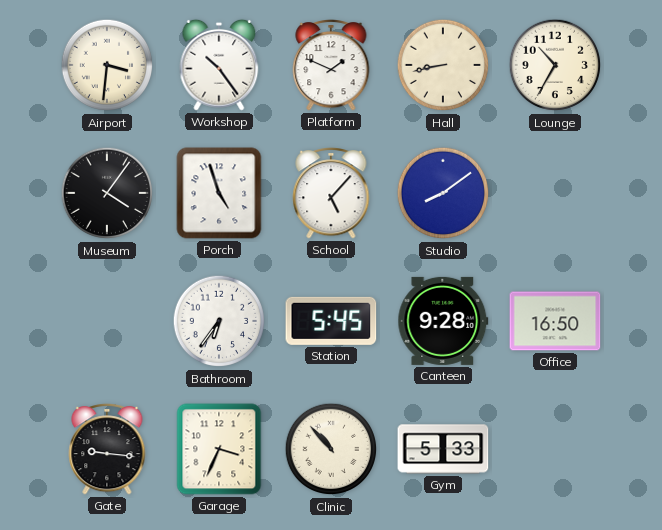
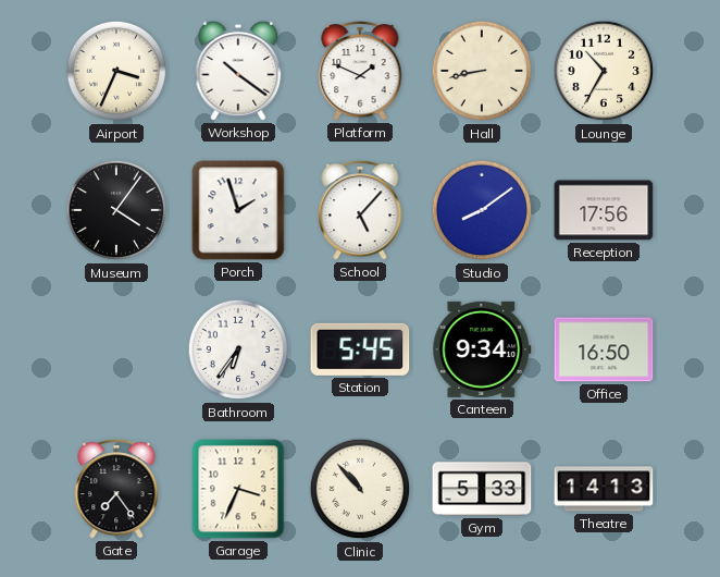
Airport: 3:31 -> 3:34 (116, 71)
Workshop: 10:24 -> 10:21 (238, 71)
Porch: 4:57 -> 1:57 (238, 210)
Reception: none -> 17:56 (604, 210)
Canteen: 9:28 -> 9:34 (482, 349)
Gate: 9:16 -> 7:24 (116, 489)
Theatre: none -> 14:13 (604, 489)
